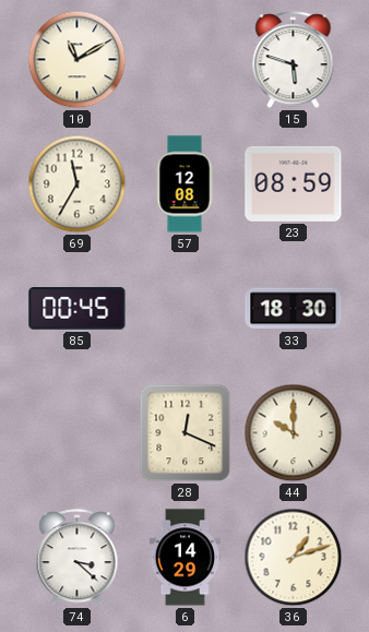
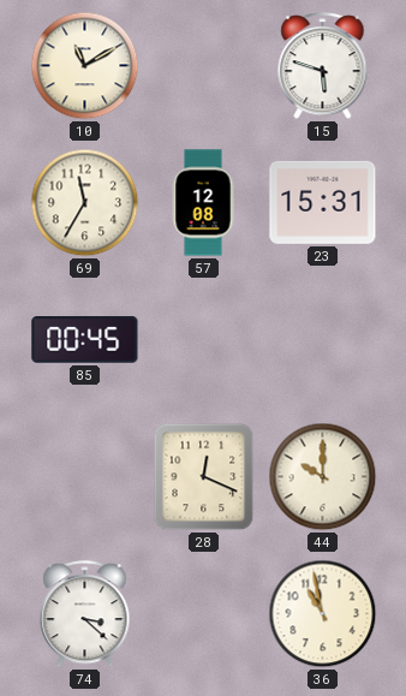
23: 08:59 -> 15:31 (323, 202)
33: 18:30 -> none (294, 309)
6: 14:29 -> none (184, 558)
36: 1:12 -> 10:58 (323, 614)
